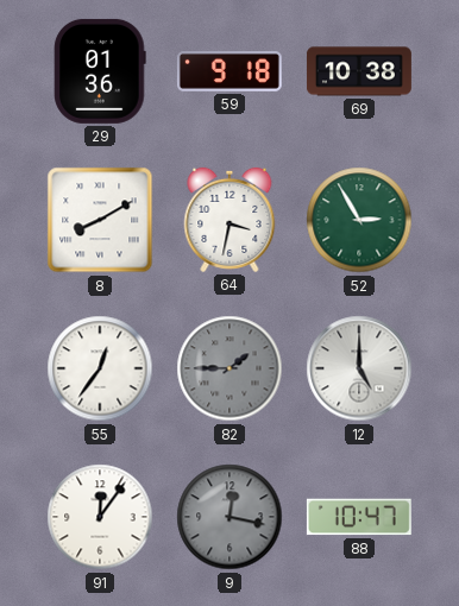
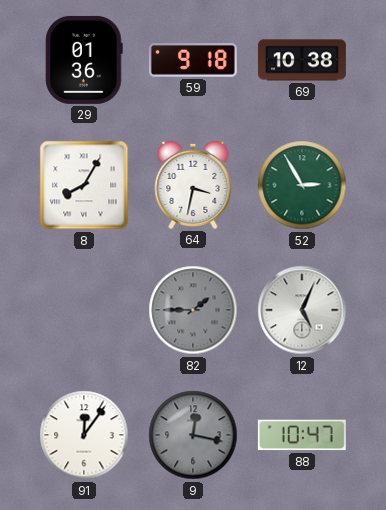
8: 8:10 -> 8:05 (84, 185)
55: 12:36 -> none (100, 368)
12: 5:00 -> 5:04 (302, 310)
